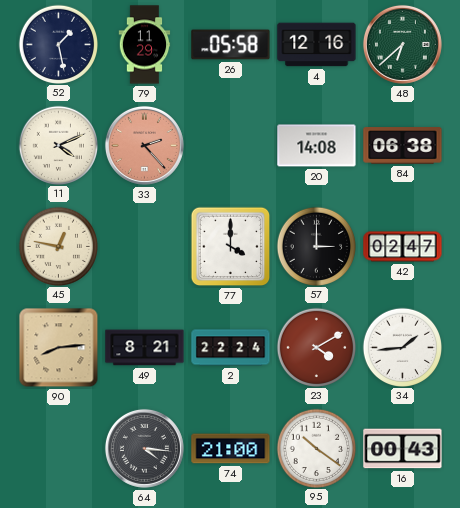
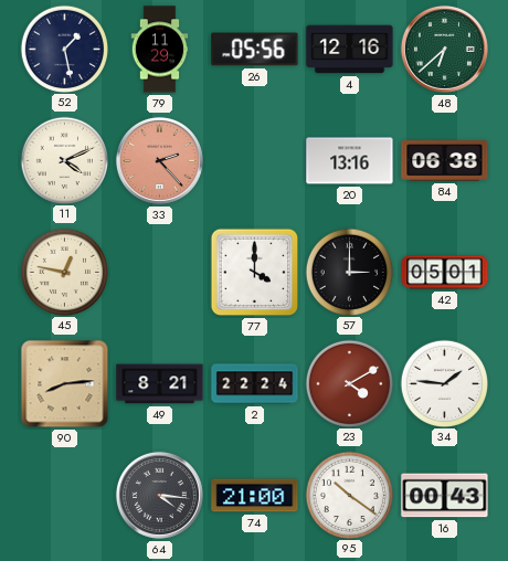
26: 05:58 -> 05:56 (255, 50)
20: 14:08 -> 13:16 (350, 161)
42: 02:47 -> 05:01 (445, 273)
34: 1:44 -> 1:46 (444, 383)
